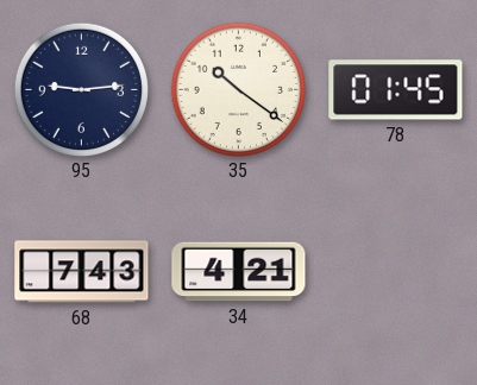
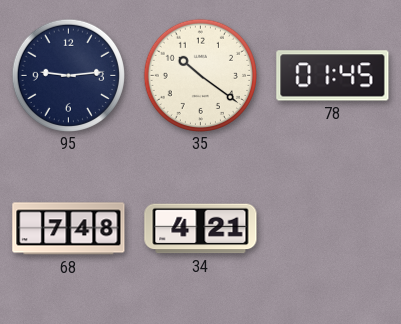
68: 7:43 -> 7:48 (69, 229)
